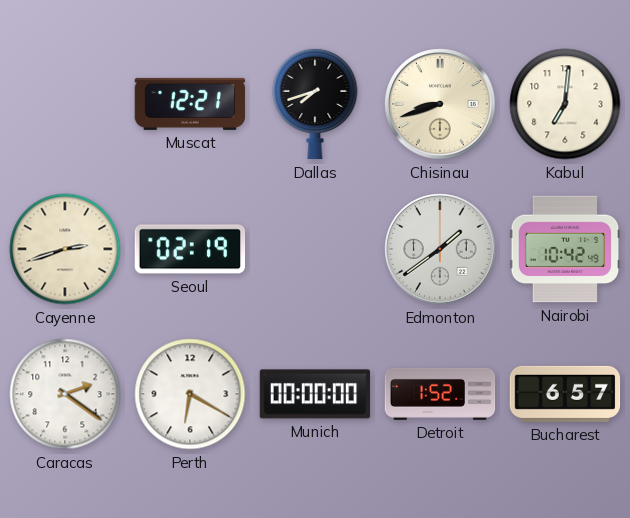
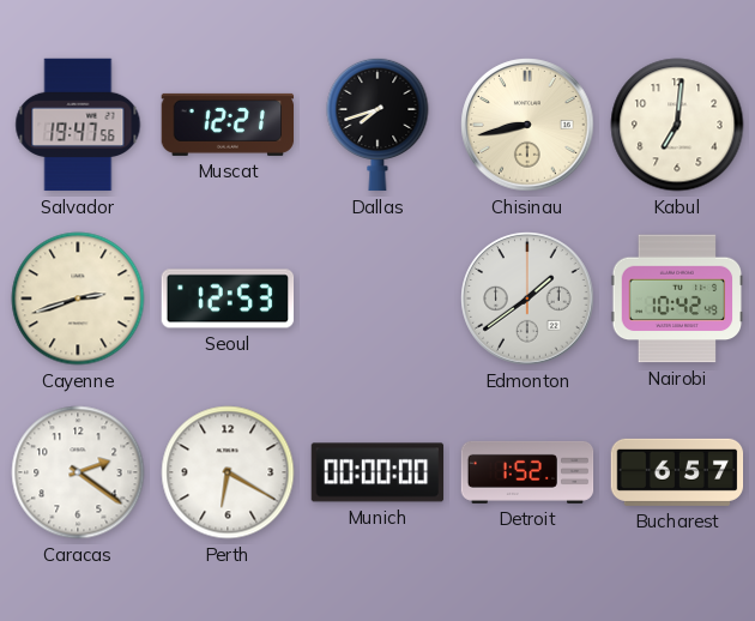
Salvador: none -> 19:47 (78, 125)
Chisinau: 8:42 -> 8:43 (527, 125)
Seoul: 02:19 -> 12:53 (228, 299)
